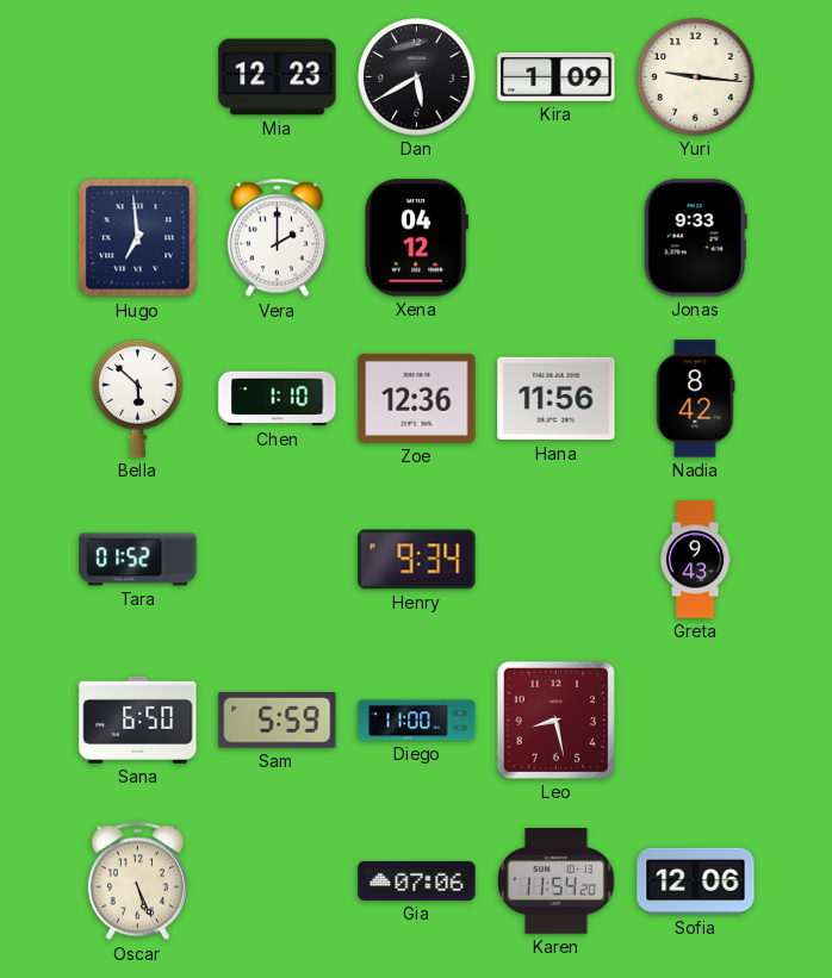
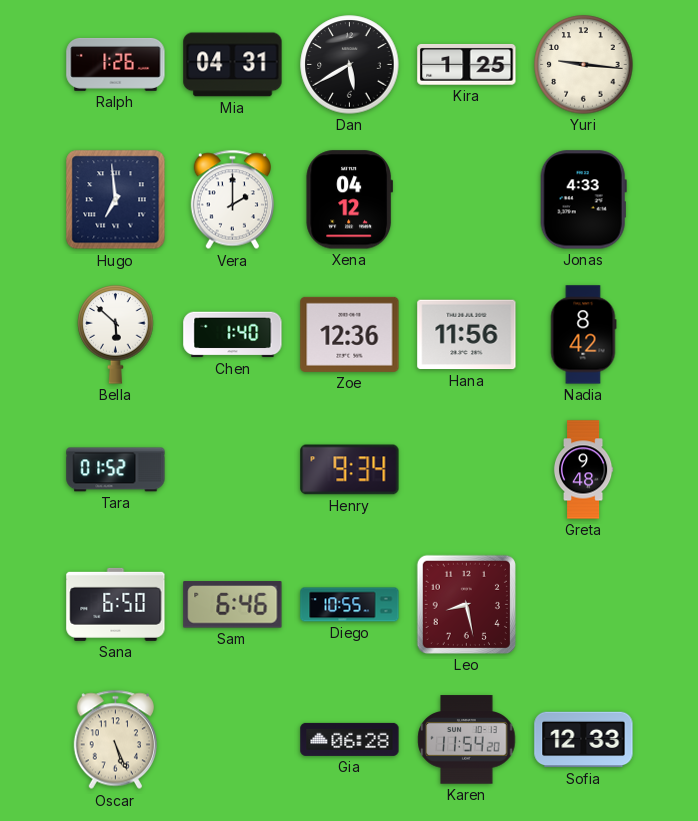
Ralph: none -> 1:26 (116, 64)
Mia: 12:23 -> 04:31 (233, 65)
Kira: 1:09 -> 1:25 (467, 64)
Jonas: 9:33 -> 4:33 (583, 200)
Chen: 1:10 -> 1:40 (233, 335)
Greta: 9:43 -> 9:48 (583, 470)
Sam: 5:59 -> 6:46 (233, 605)
Diego: 11:00 -> 10:55 (350, 605)
Gia: 07:06 -> 06:28 (350, 739)
Sofia: 12:06 -> 12:33 (584, 740)
